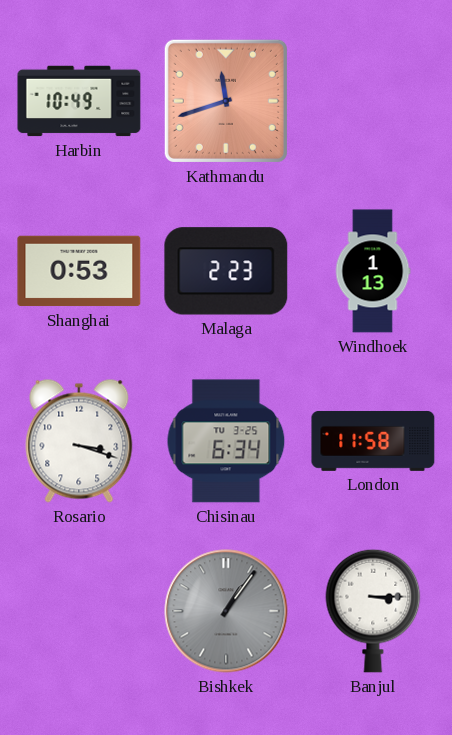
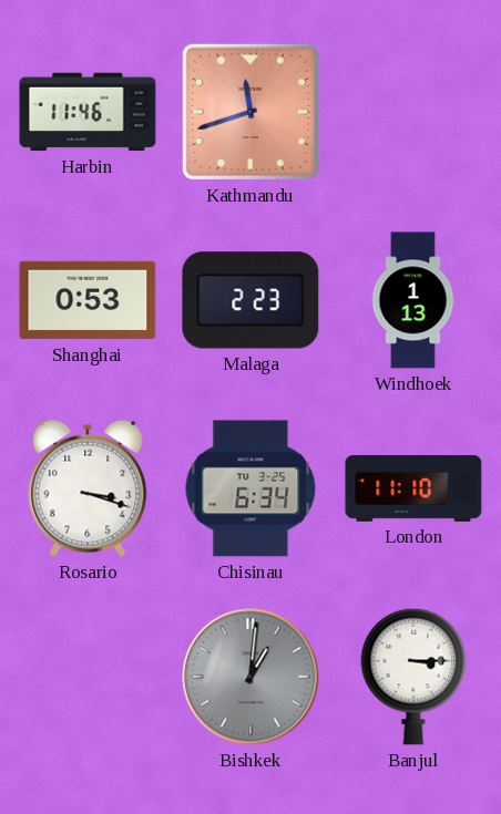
Harbin: 10:49 -> 11:46 (88, 112)
London: 11:58 -> 11:10 (413, 488)
Bishkek: 1:06 -> 1:01 (250, 677)
